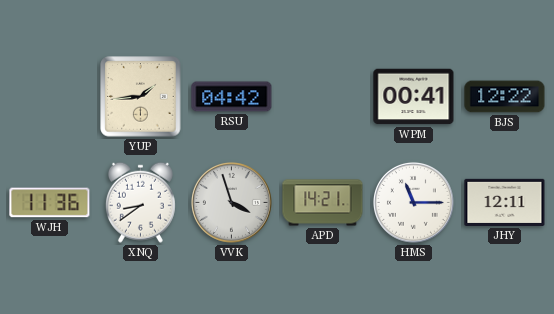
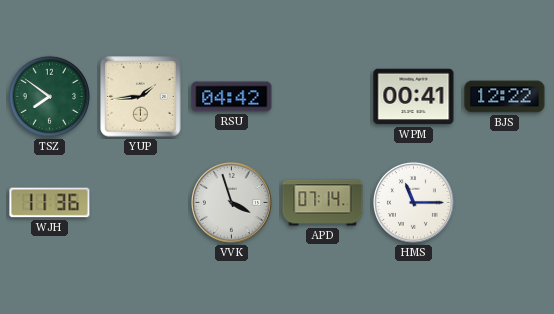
TSZ: none -> 7:51 (49, 96)
XNQ: 8:39 -> none (140, 202)
APD: 14:21 -> 07:14 (323, 203)
JHY: 12:11 -> none (505, 202)
